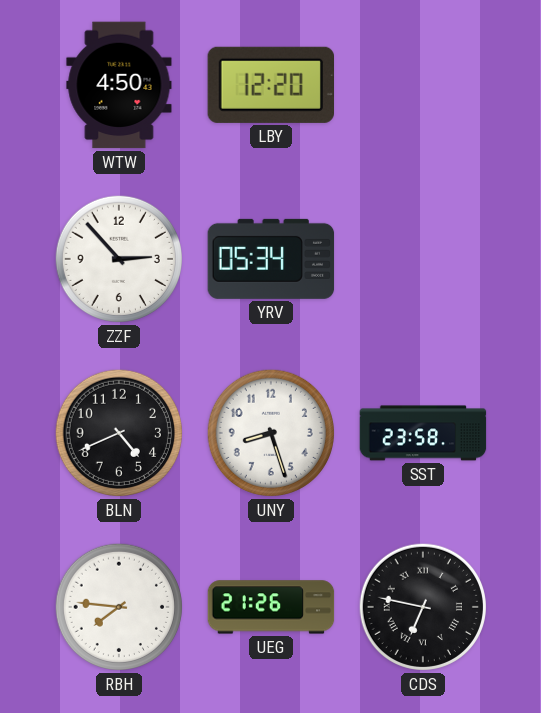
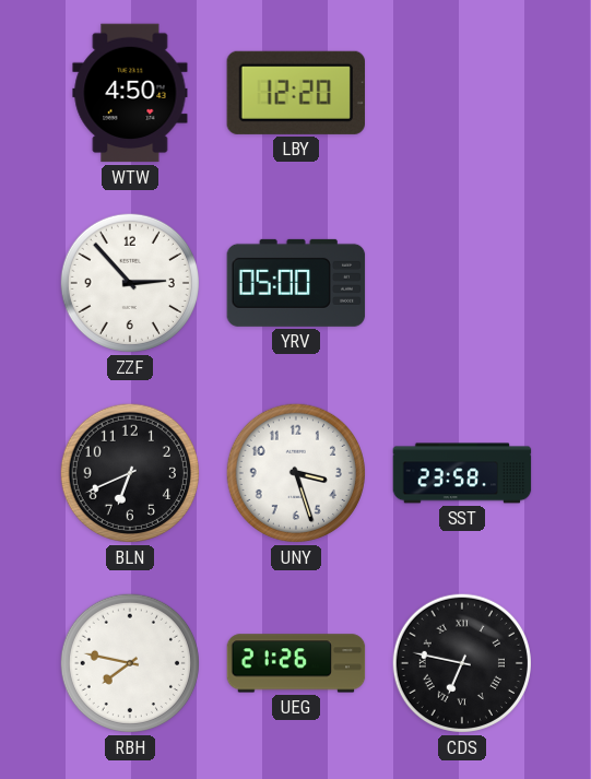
YRV: 05:34 -> 05:00 (296, 283)
BLN: 4:41 -> 6:41 (130, 473)
UNY: 8:27 -> 3:27 (296, 473)
RBH: 7:46 -> 7:47 (130, 663)
